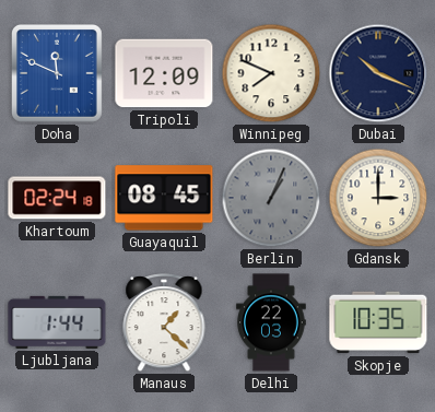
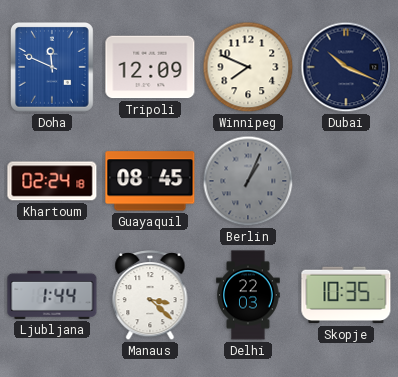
Gdansk: 3:00 -> none (378, 198)
Manaus: 1:22 -> 3:22 (150, 296)
